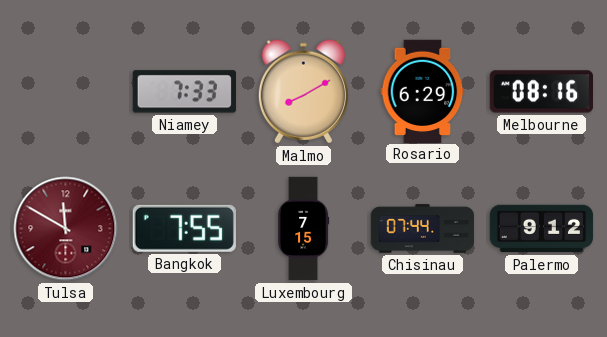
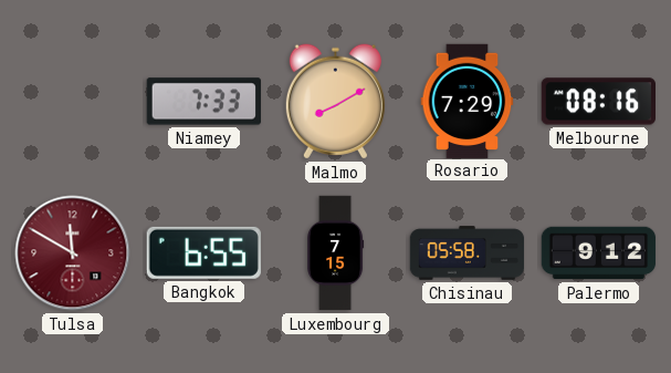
Rosario: 6:29 -> 7:29 (468, 101)
Bangkok: 7:55 -> 6:55 (203, 252)
Chisinau: 07:44 -> 05:58 (468, 253)
